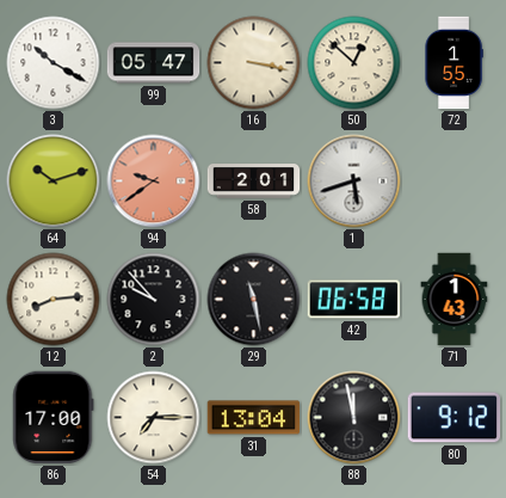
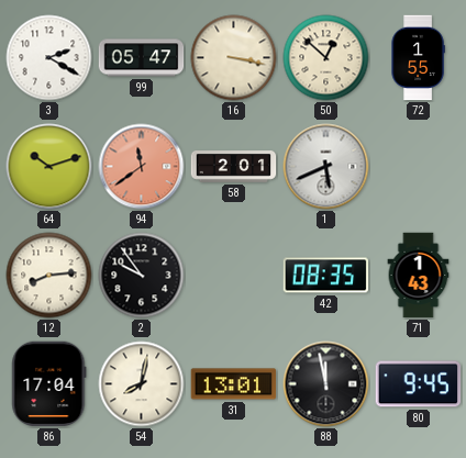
3: 10:20 -> 2:20 (49, 58)
94: 9:39 -> 11:39 (142, 167)
1: 5:42 -> 5:41 (326, 167)
2: 9:53 -> 9:54 (142, 276)
29: 11:28 -> none (254, 300)
42: 06:58 -> 08:35 (326, 276)
86: 17:00 -> 17:04 (49, 384)
54: 7:15 -> 8:02 (142, 384)
31: 13:04 -> 13:01 (234, 384)
80: 9:12 -> 9:45 (419, 384)
